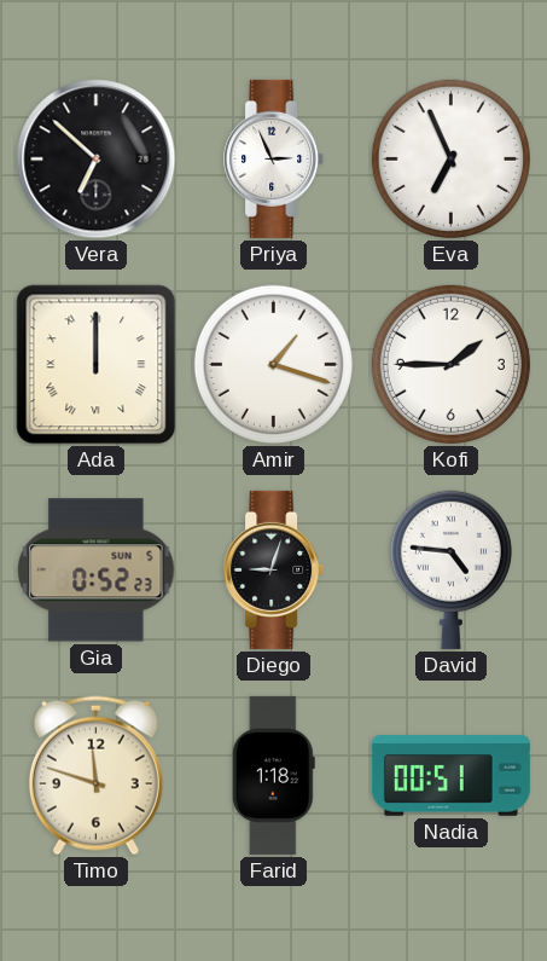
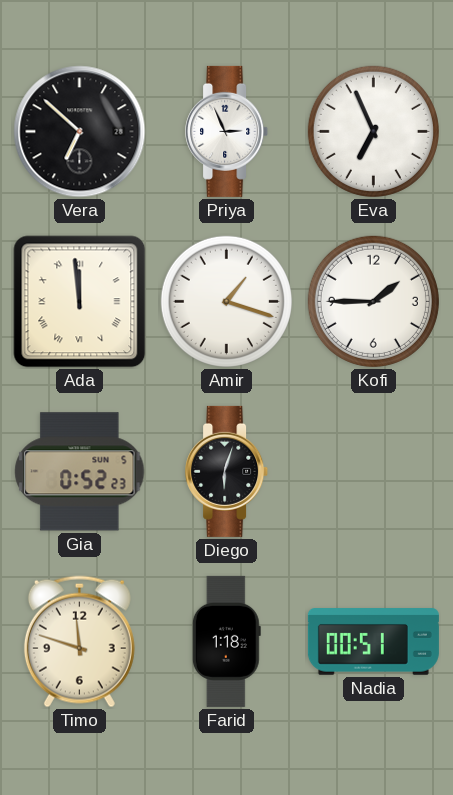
Ada: 12:00 -> 11:59 (80, 302)
Diego: 9:03 -> 6:03 (227, 471)
David: 4:46 -> none (450, 569)
